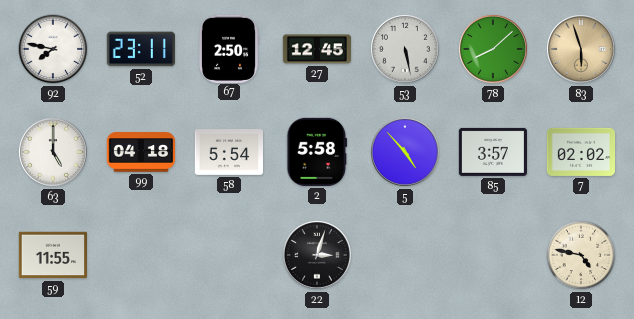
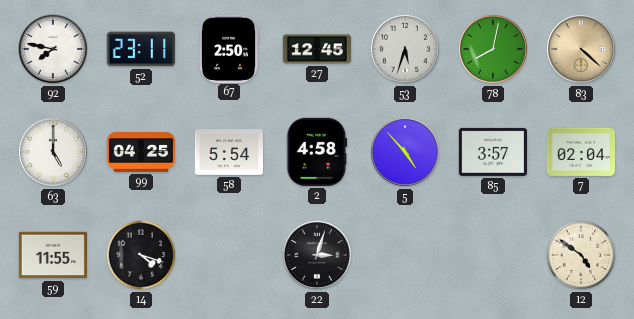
53: 5:28 -> 5:33 (405, 49)
78: 8:08 -> 8:02 (493, 49)
83: 5:57 -> 4:22 (581, 49)
99: 04:18 -> 04:25 (140, 152)
2: 5:58 -> 4:58 (317, 152)
7: 02:02 -> 02:04 (580, 152)
14: none -> 4:18 (141, 255)
12: 4:47 -> 4:51 (581, 255)
